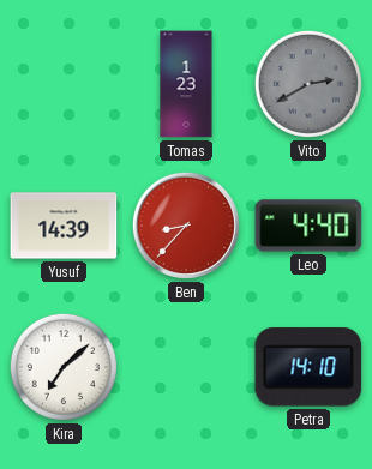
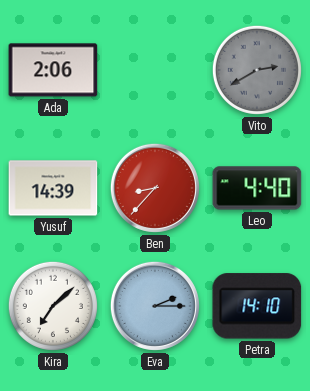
Ada: none -> 2:06 (53, 70)
Tomas: 1:23 -> none (186, 84)
Eva: none -> 2:15 (155, 306)
